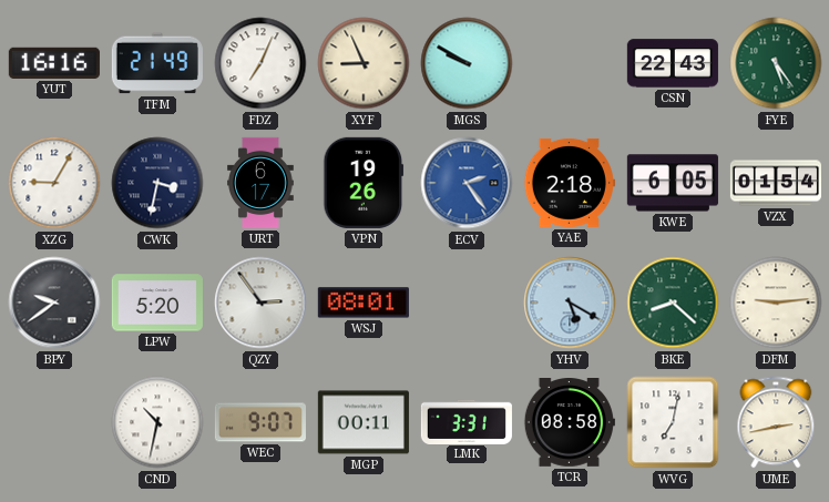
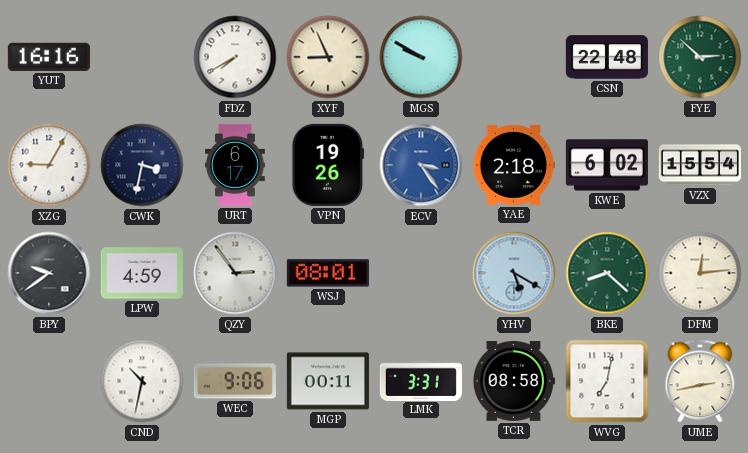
TFM: 21:49 -> none (157, 63)
FDZ: 7:04 -> 7:40 (235, 57)
CSN: 22:43 -> 22:48 (607, 57)
FYE: 5:24 -> 2:52 (700, 57)
ECV: 2:24 -> 3:24 (421, 165)
KWE: 6:05 -> 6:02 (607, 165)
VZX: 01:54 -> 15:54 (700, 165)
LPW: 5:20 -> 4:59 (142, 273)
DFM: 9:14 -> 12:14 (700, 273)
WEC: 9:07 -> 9:06 (235, 381)
